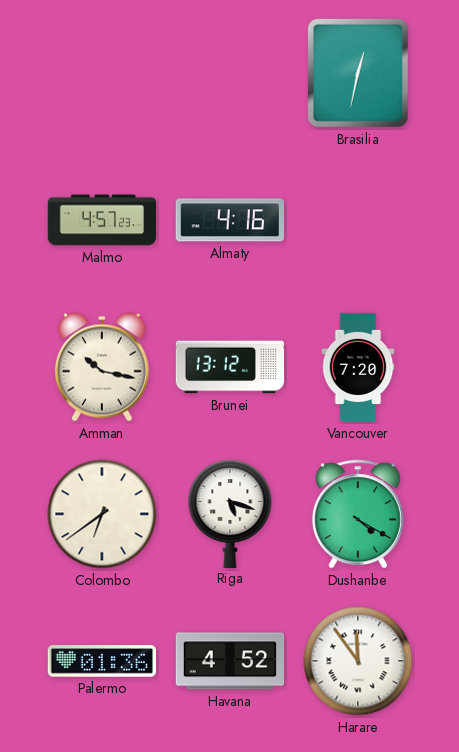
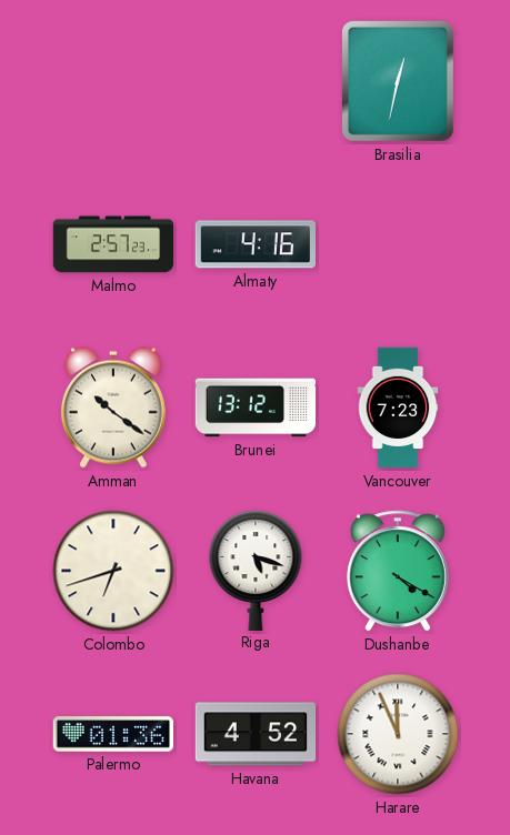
Malmo: 4:57 -> 2:57 (113, 244)
Amman: 10:17 -> 10:21 (113, 408)
Vancouver: 7:20 -> 7:23 (398, 408)
Colombo: 6:39 -> 6:42 (113, 571)
Harare: 11:54 -> 11:56 (398, 734)
